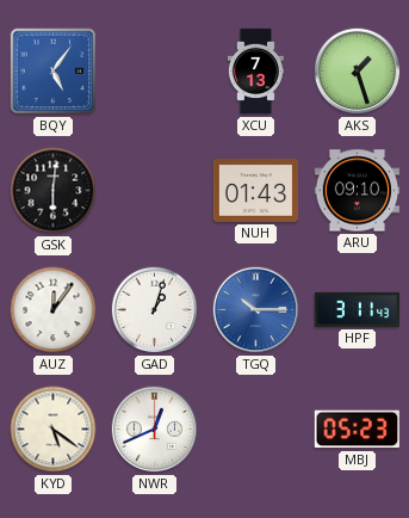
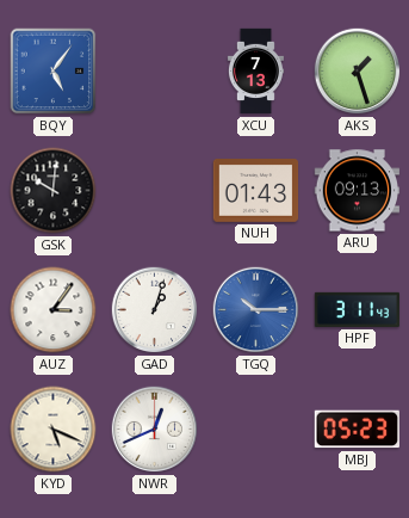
GSK: 6:01 -> 10:01 (54, 191)
ARU: 09:10 -> 09:13 (358, 191)
AUZ: 12:06 -> 3:06 (54, 310)
KYD: 5:21 -> 5:19 (54, 430)
